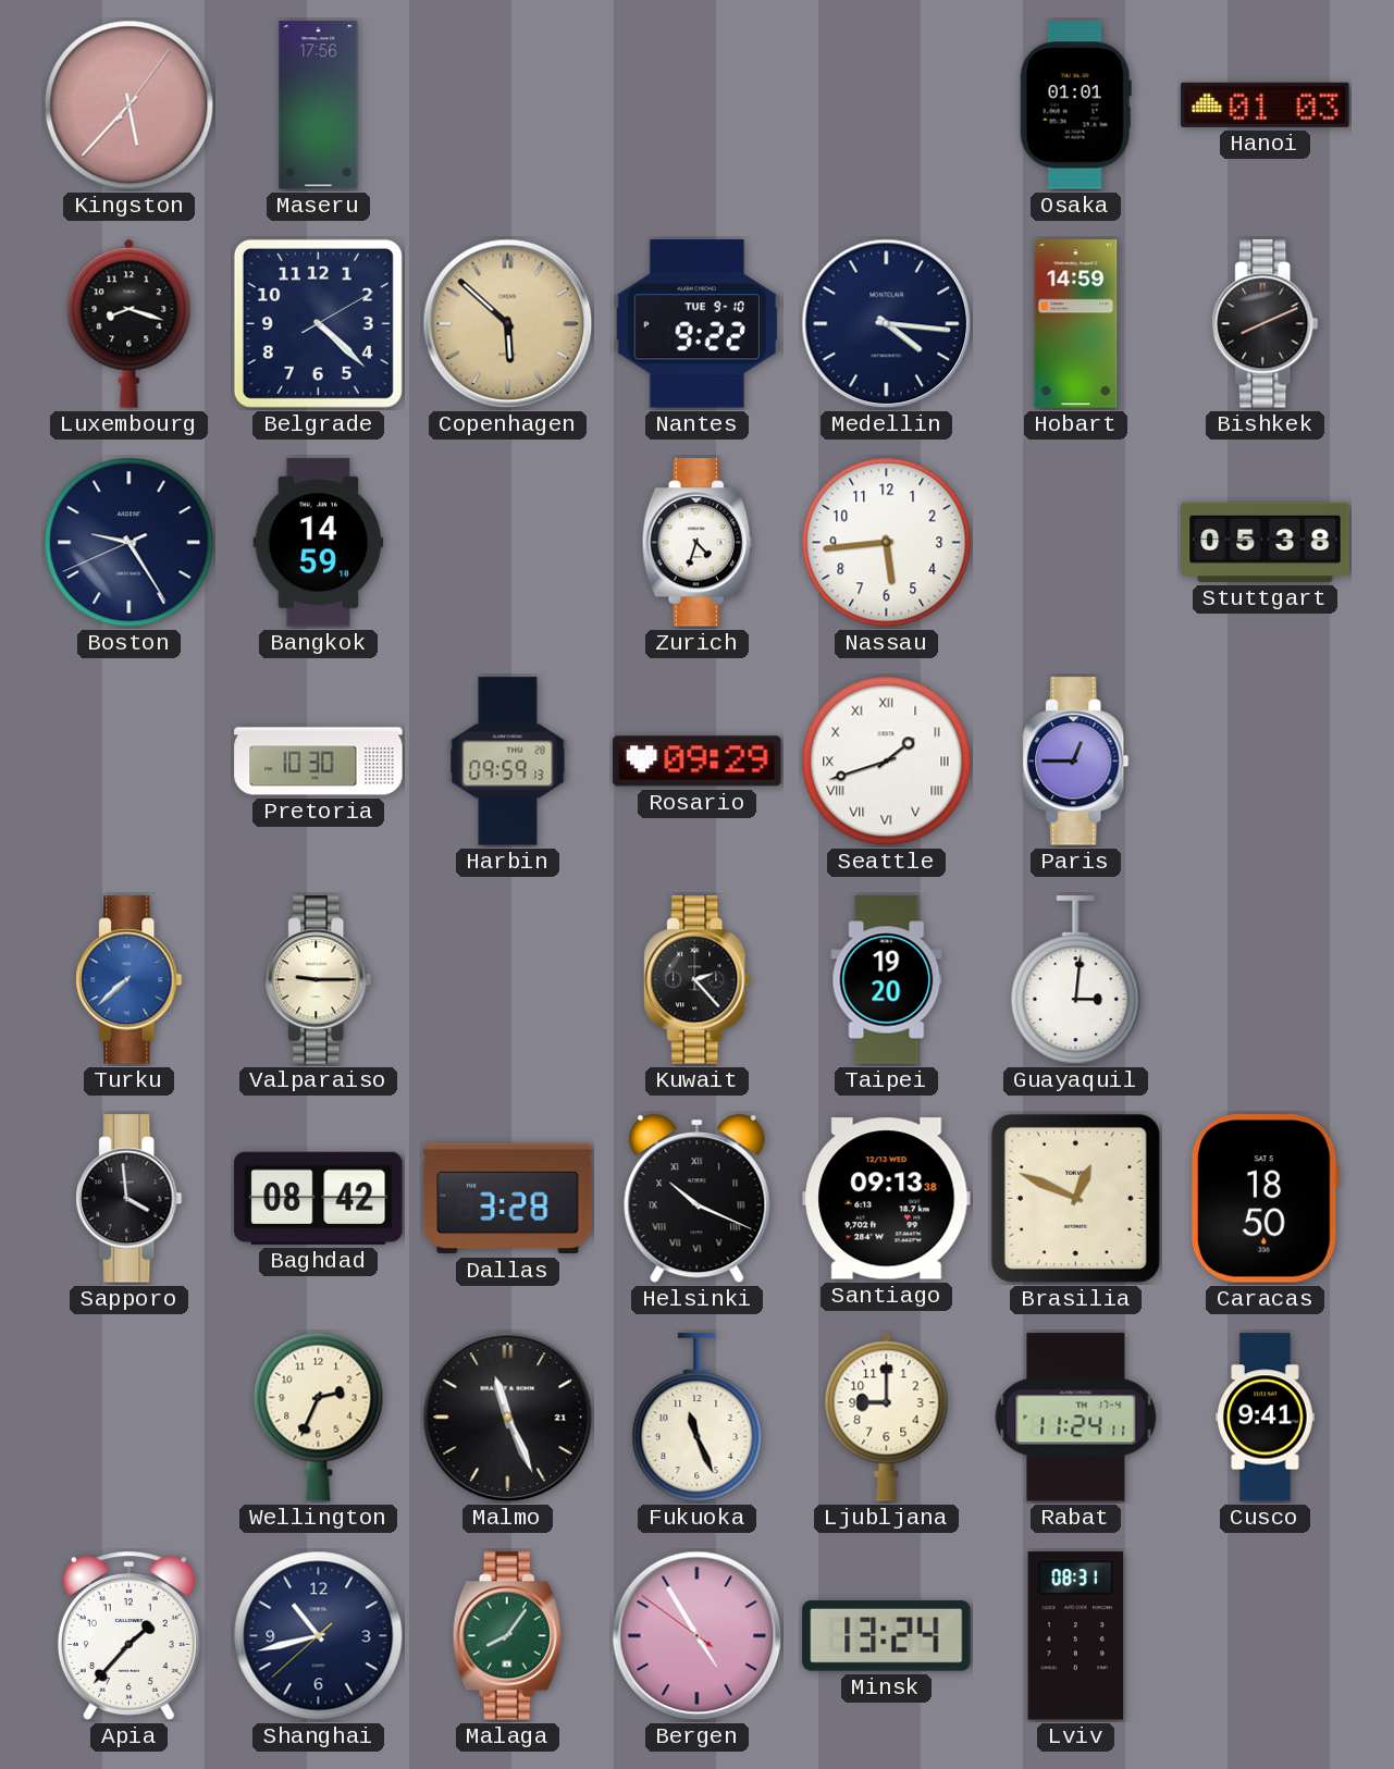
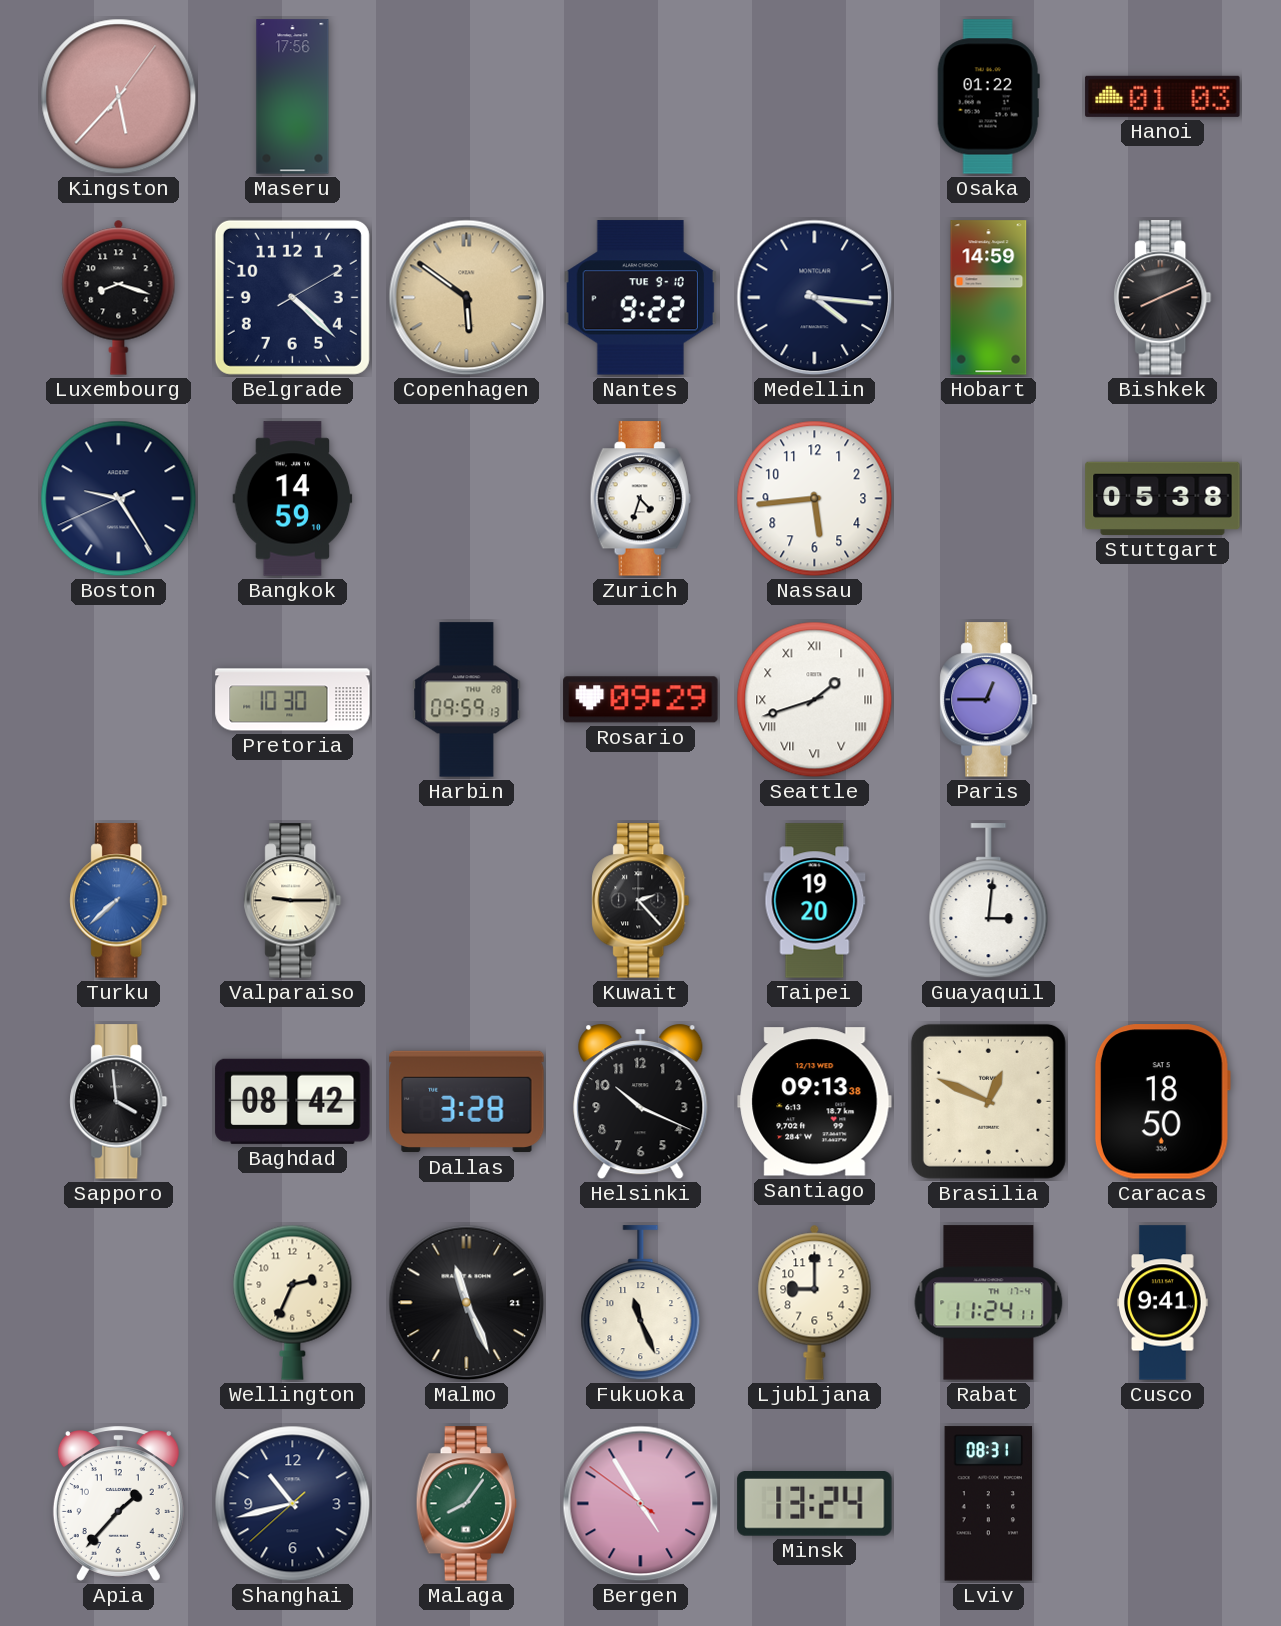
Osaka: 01:01 -> 01:22 (988, 97)
Copenhagen: 5:52 -> 5:51 (467, 298)
Helsinki numerals: Roman -> Arabic (641, 1102)
